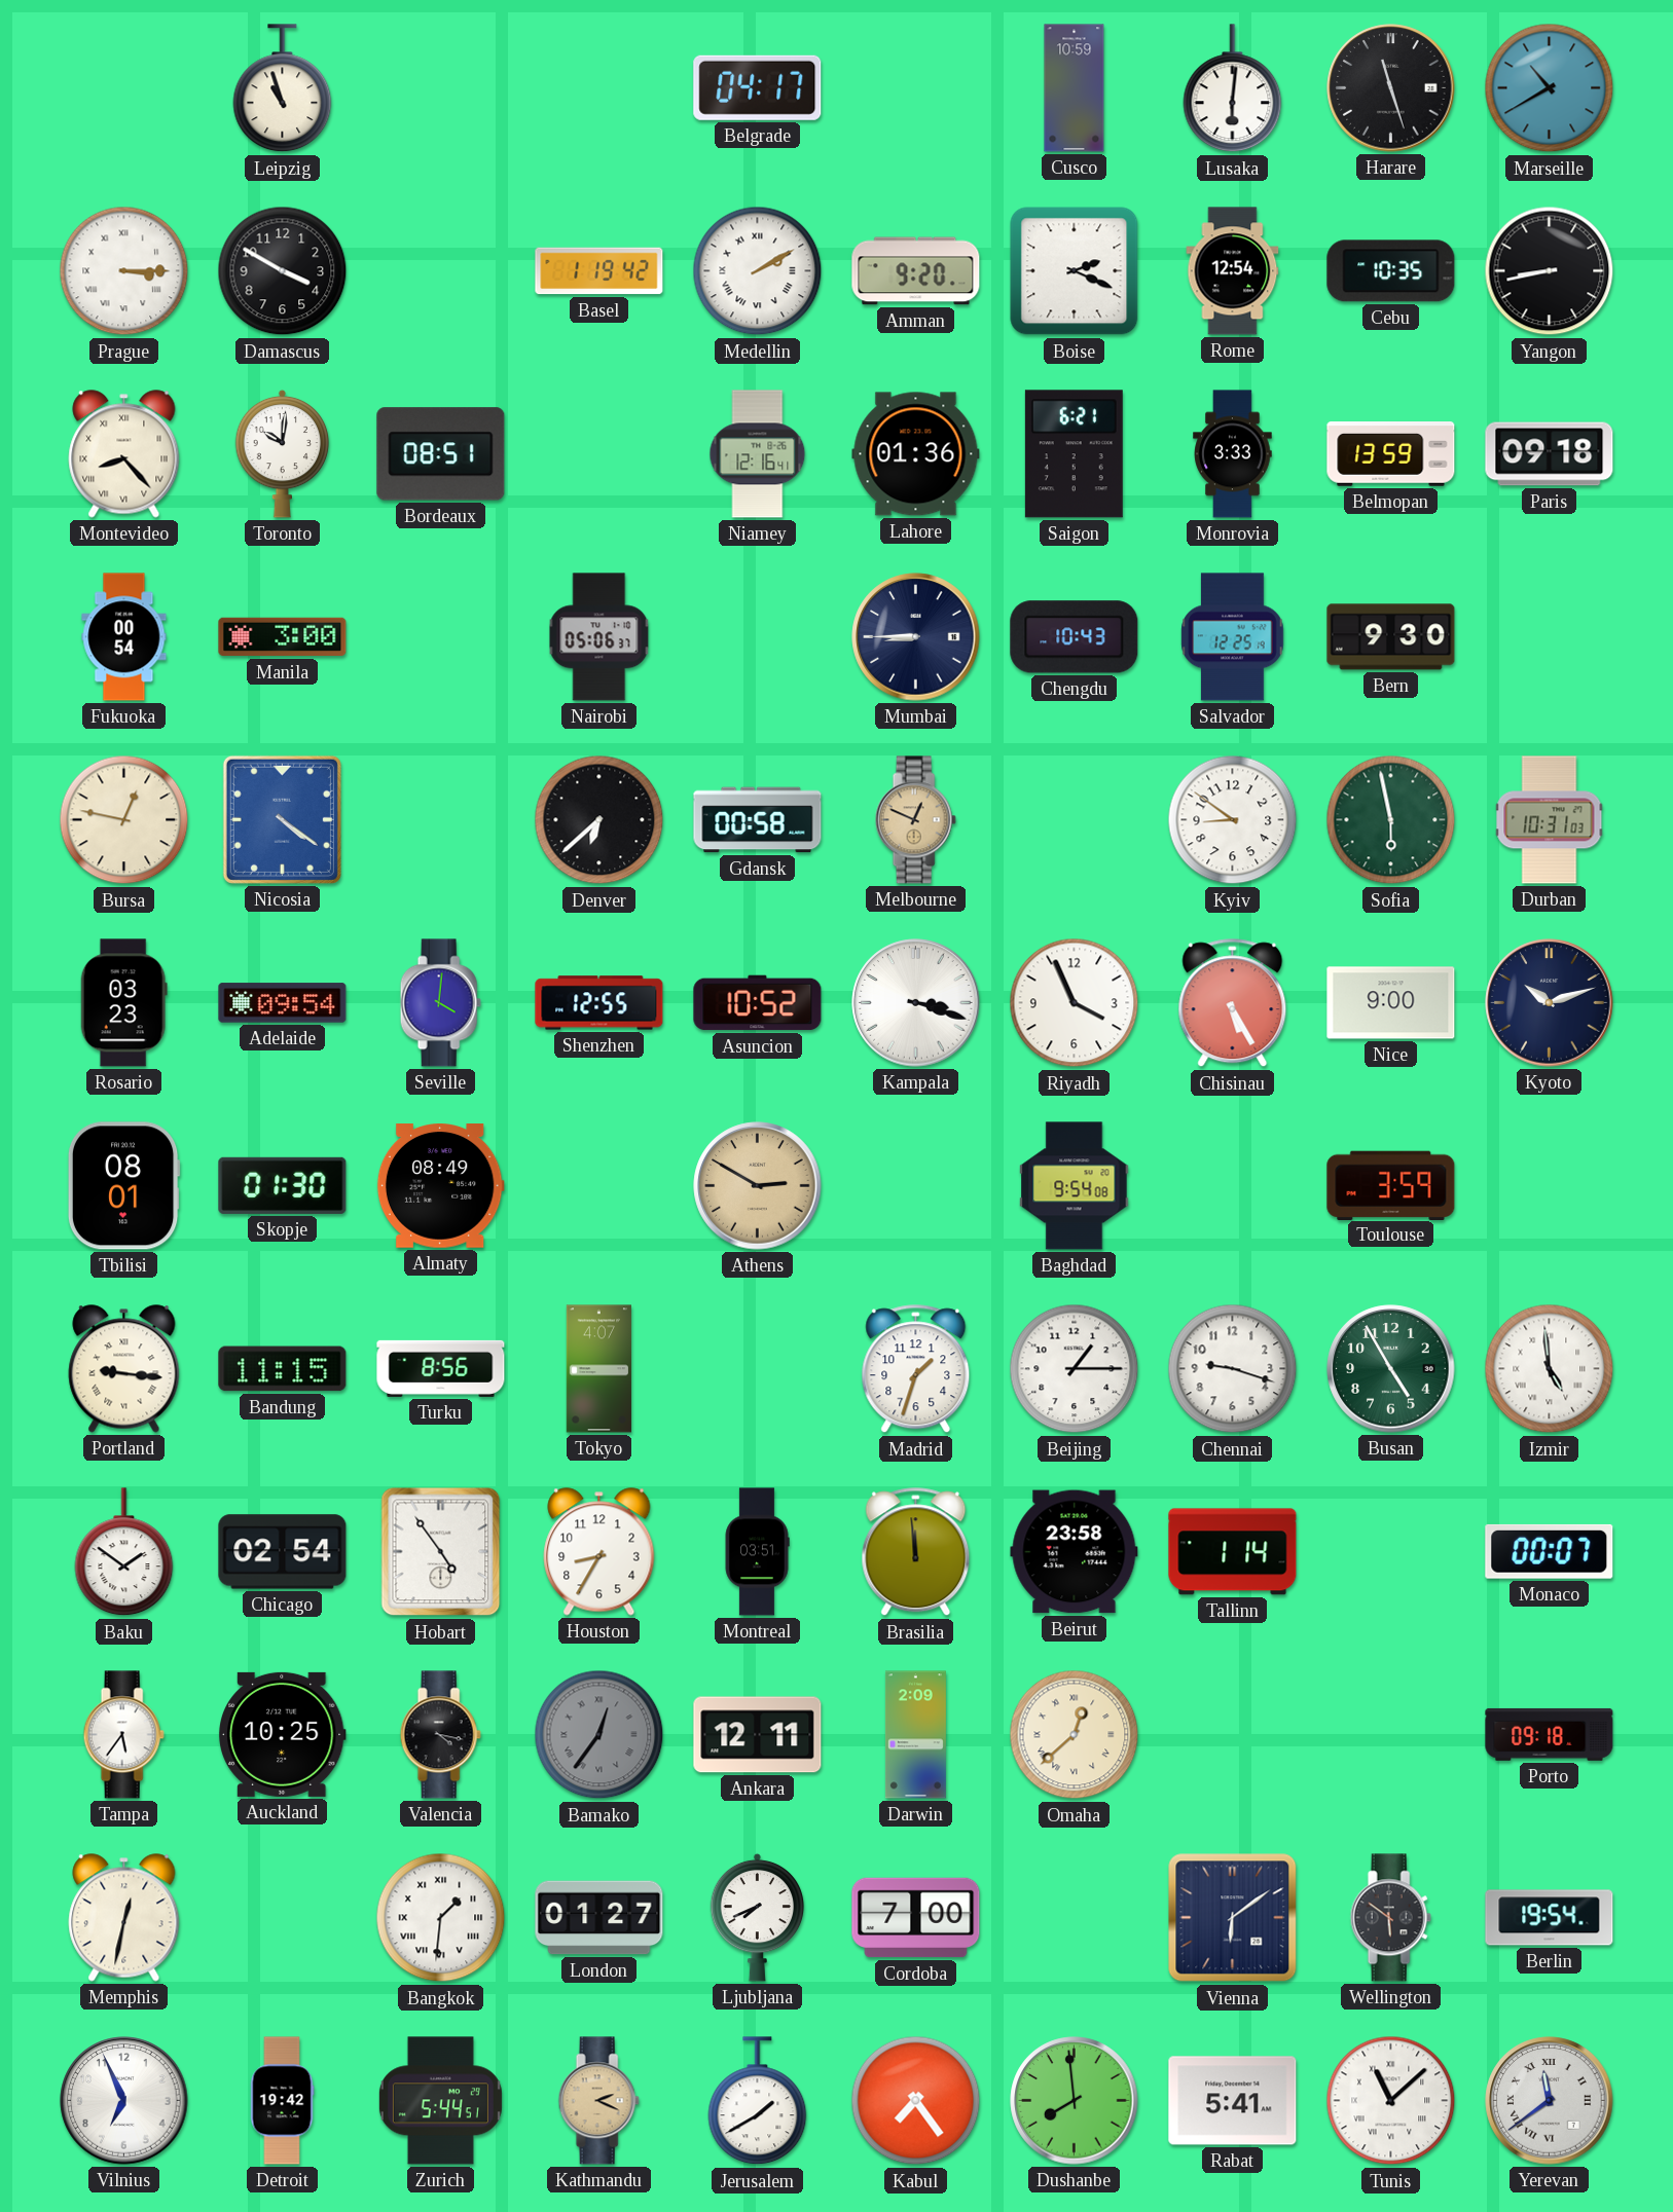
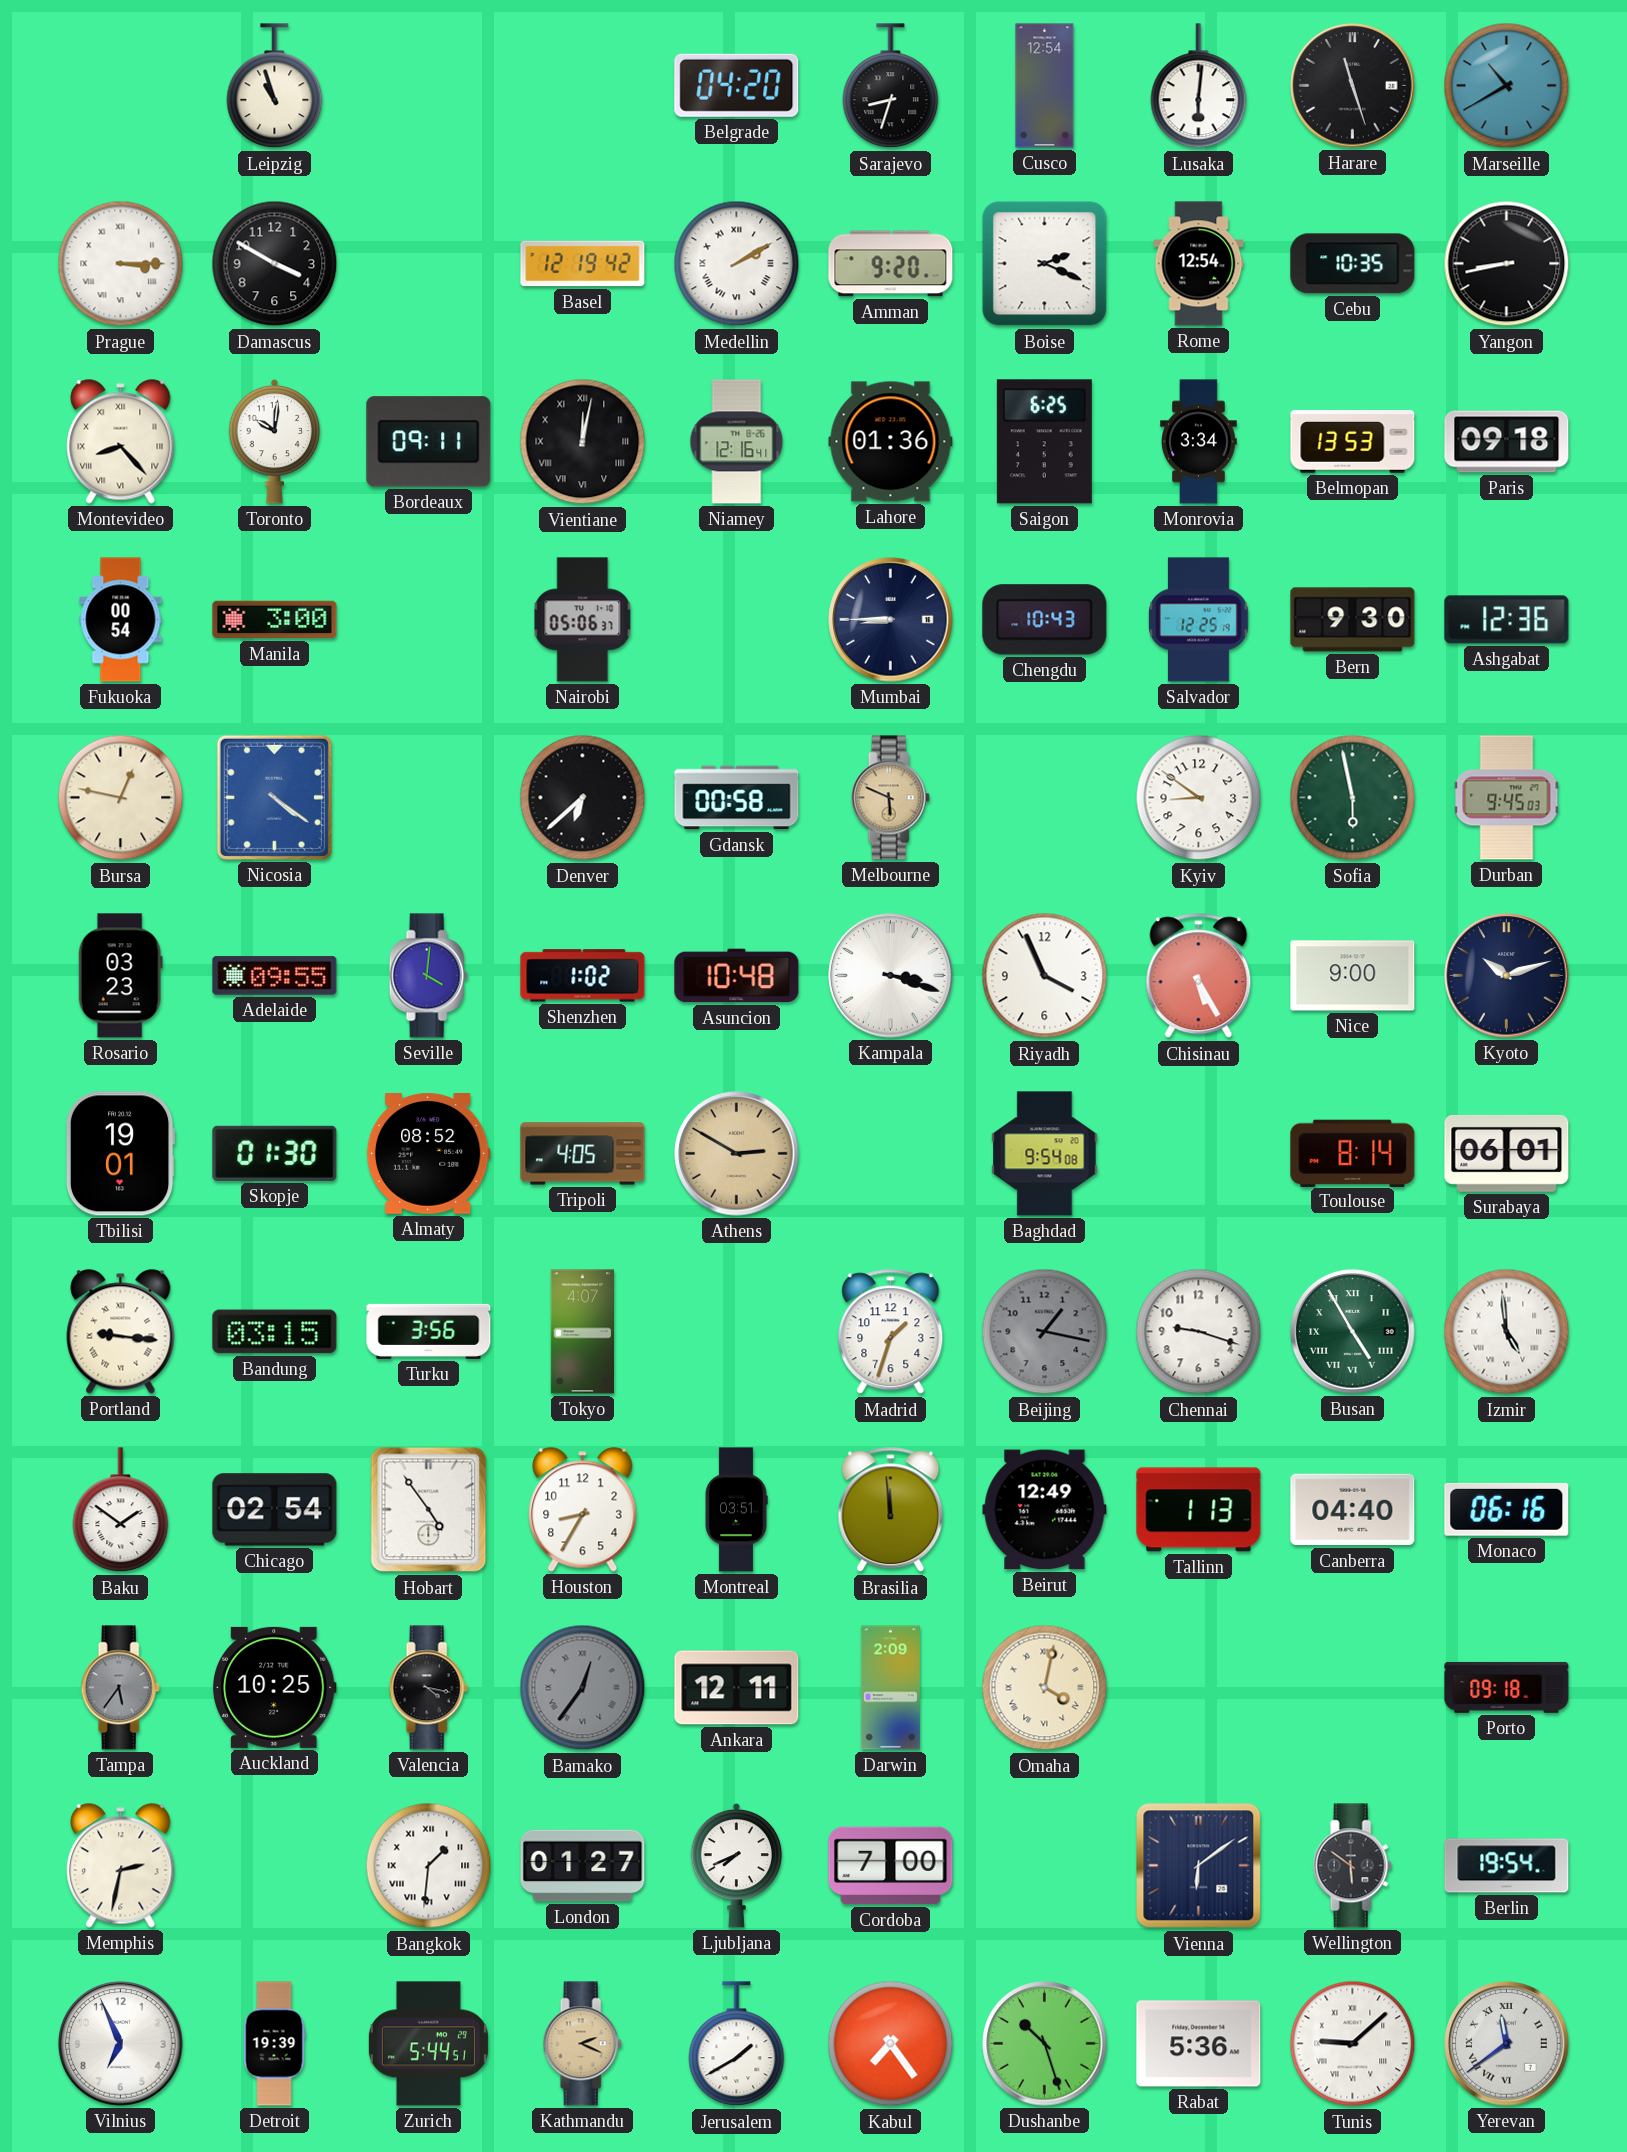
Belgrade: 04:17 -> 04:20 (737, 85)
Sarajevo: none -> 8:33 (891, 86)
Cusco: 10:59 -> 12:54 (1045, 86)
Basel: 1:19 -> 12:19 (583, 264)
Bordeaux: 08:51 -> 09:11 (429, 442)
Vientiane: none -> 12:02 (583, 442)
Saigon: 6:21 -> 6:25 (1044, 442)
Monrovia: 3:33 -> 3:34 (1199, 442)
Belmopan: 13:59 -> 13:53 (1353, 442)
Ashgabat: none -> 12:36 (1507, 620)
Melbourne: 12:49 -> 5:49 (890, 798)
Durban: 10:31 -> 9:45 (1507, 798)
Adelaide: 09:54 -> 09:55 (275, 976)
Shenzhen: 12:55 -> 1:02 (583, 976)
Asuncion: 10:52 -> 10:48 (737, 976)
Tbilisi: 08:01 -> 19:01 (120, 1154)
Almaty: 08:49 -> 08:52 (428, 1154)
Tripoli: none -> 4:05 (583, 1154)
Toulouse: 3:59 -> 8:14 (1353, 1153)
Surabaya: none -> 06:01 (1507, 1153)
Bandung: 11:15 -> 03:15 (275, 1332)
Turku: 8:56 -> 3:56 (429, 1331)
Beijing: 1:15 -> 1:17 (1045, 1332)
Beijing dial: white -> grey (1045, 1332)
Busan numerals: Arabic -> Roman (1353, 1332)
Beirut: 23:58 -> 12:49 (1045, 1510)
Tallinn: 1:14 -> 1:13 (1199, 1510)
Canberra: none -> 04:40 (1353, 1510)
Monaco: 00:07 -> 06:16 (1507, 1509)
Tampa dial: white -> grey (120, 1688)
Omaha: 12:38 -> 4:02 (1045, 1688)
Memphis: 12:32 -> 2:32 (121, 1866)
Detroit: 19:42 -> 19:39 (274, 2044)
Dushanbe: 7:59 -> 10:27 (1045, 2044)
Rabat: 5:41 -> 5:36 (1199, 2044)
Tunis: 11:08 -> 9:08 (1353, 2044)
